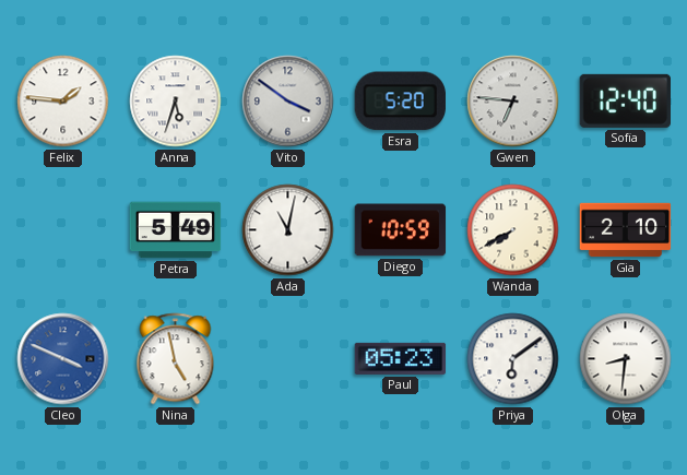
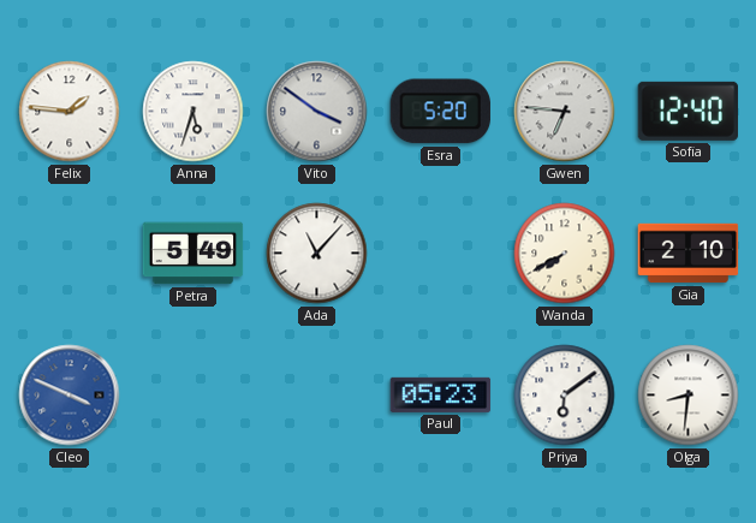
Ada: 11:02 -> 11:07 (317, 254)
Diego: 10:59 -> none (401, 230)
Nina: 4:58 -> none (176, 359)
